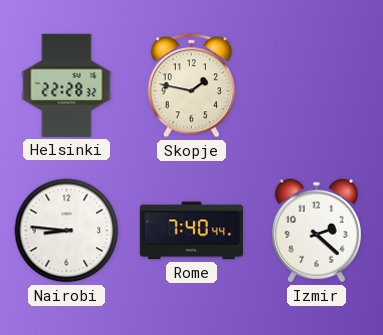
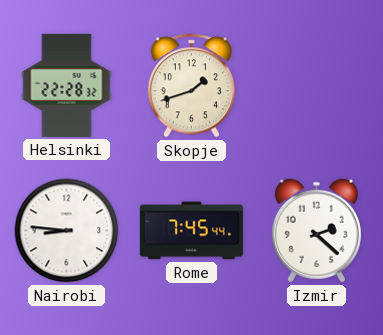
Skopje: 1:47 -> 1:42 (191, 86)
Rome: 7:40 -> 7:45 (191, 231)
